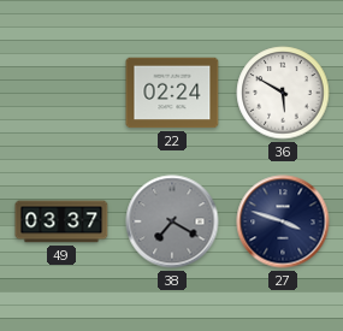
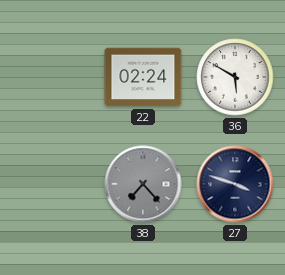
49: 03:37 -> none (61, 221)
38: 7:20 -> 7:23 (143, 184)
